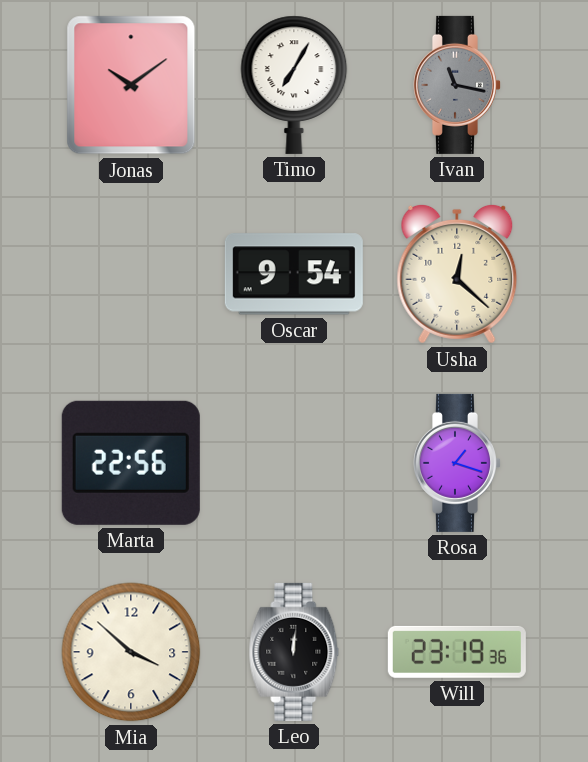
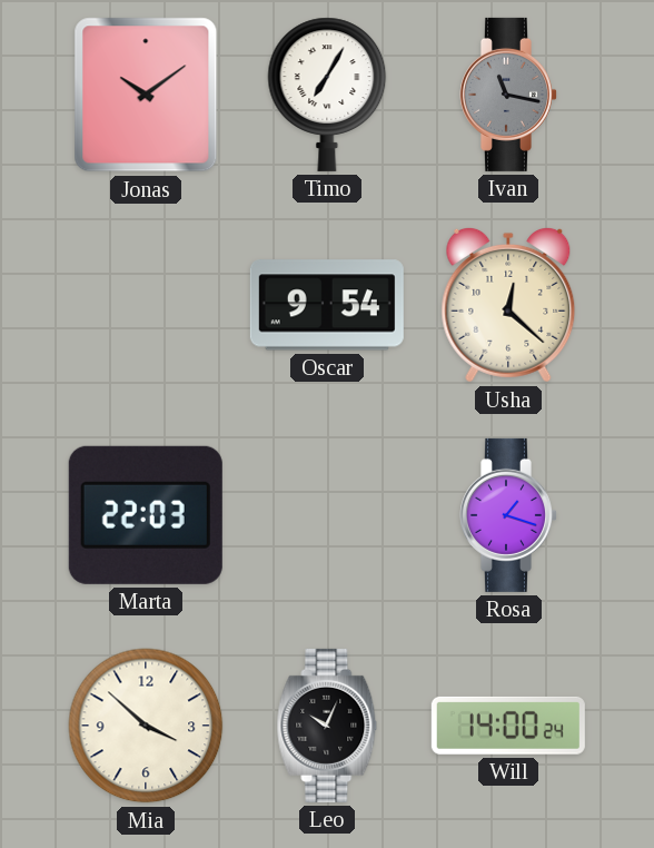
Marta: 22:56 -> 22:03 (146, 515)
Leo: 12:01 -> 10:04 (327, 726)
Will: 23:19 -> 14:00 (508, 726)
